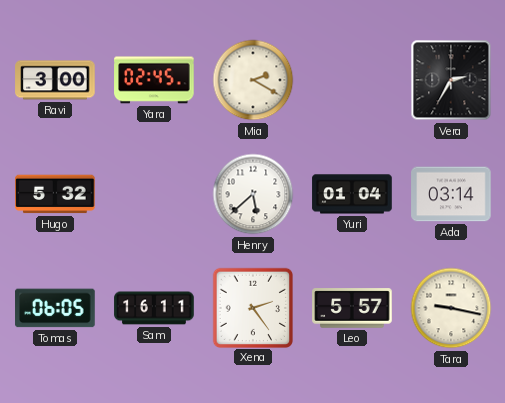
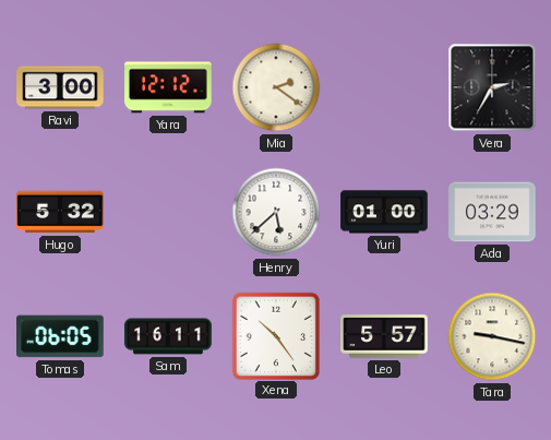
Yara: 02:45 -> 12:12 (168, 87)
Mia: 2:20 -> 2:21 (276, 87)
Yuri: 01:04 -> 01:00 (384, 212)
Ada: 03:14 -> 03:29 (492, 212)
Xena: 2:24 -> 10:24 (275, 335)
